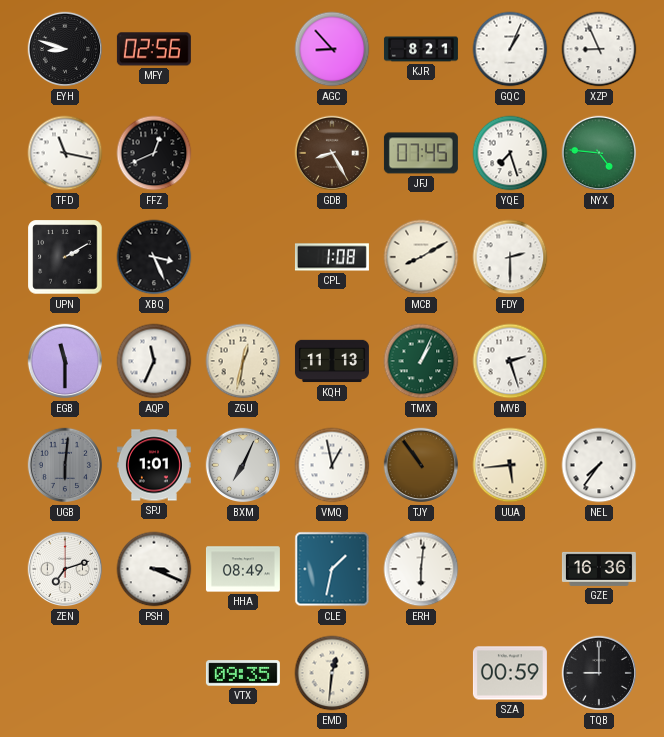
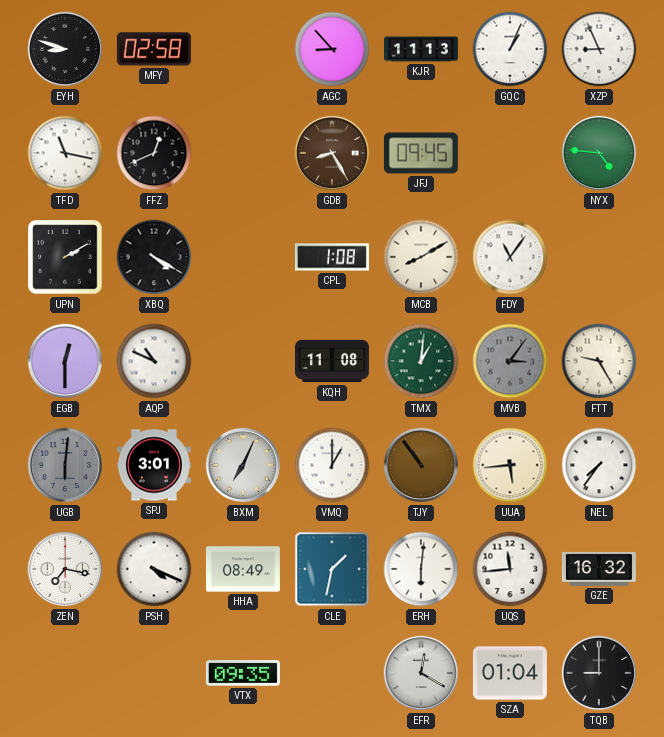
MFY: 02:56 -> 02:58 (154, 49)
KJR: 8:21 -> 11:13 (421, 49)
JFJ: 07:45 -> 09:45 (421, 153)
YQE: 7:27 -> none (510, 153)
XBQ: 3:26 -> 4:20 (154, 257)
FDY: 2:30 -> 11:06 (510, 257)
EGB: 11:30 -> 12:30 (65, 361)
AQP: 11:34 -> 10:49 (154, 361)
ZGU: 12:32 -> none (243, 361)
KQH: 11:13 -> 11:08 (332, 361)
TMX: 1:04 -> 1:01 (421, 361)
MVB: 2:27 -> 3:06 (510, 361)
MVB dial: white -> grey (510, 361)
FTT: none -> 9:25 (599, 361)
SPJ: 1:01 -> 3:01 (154, 465)
VMQ: 12:58 -> 1:00 (332, 465)
ZEN: 7:12 -> 7:17 (65, 569)
PSH: 3:19 -> 4:19 (154, 569)
UQS: none -> 11:44 (510, 569)
GZE: 16:36 -> 16:32 (599, 569)
EMD: 12:31 -> none (332, 673)
EFR: none -> 12:20 (421, 673)
SZA: 00:59 -> 01:04 (510, 673)
